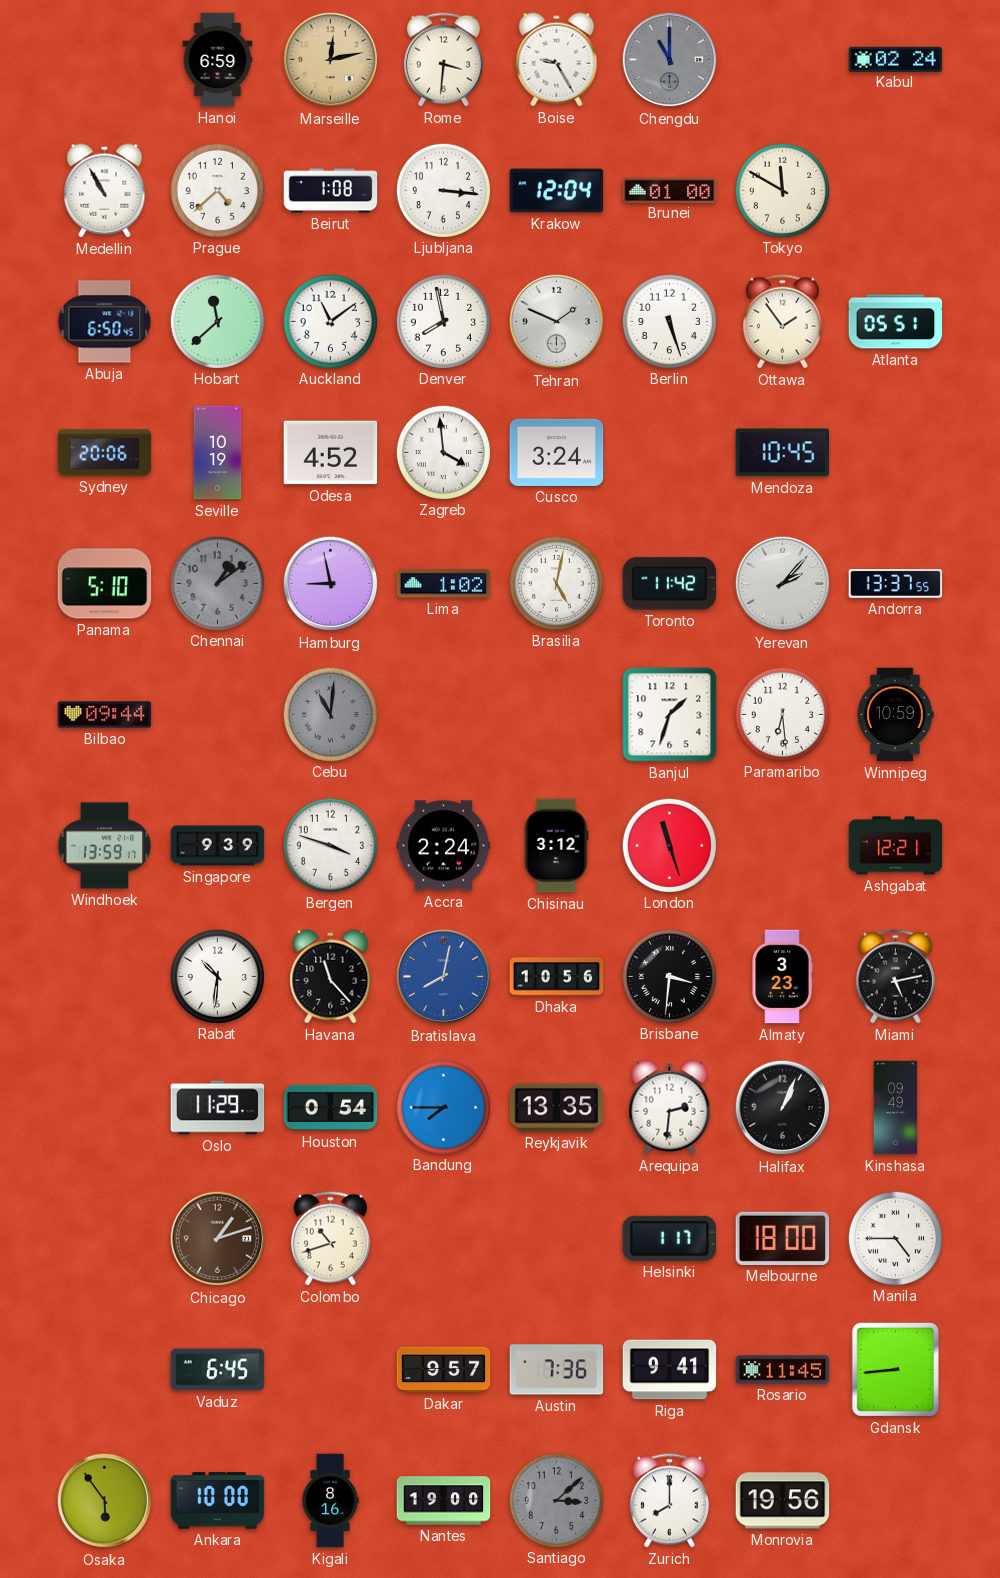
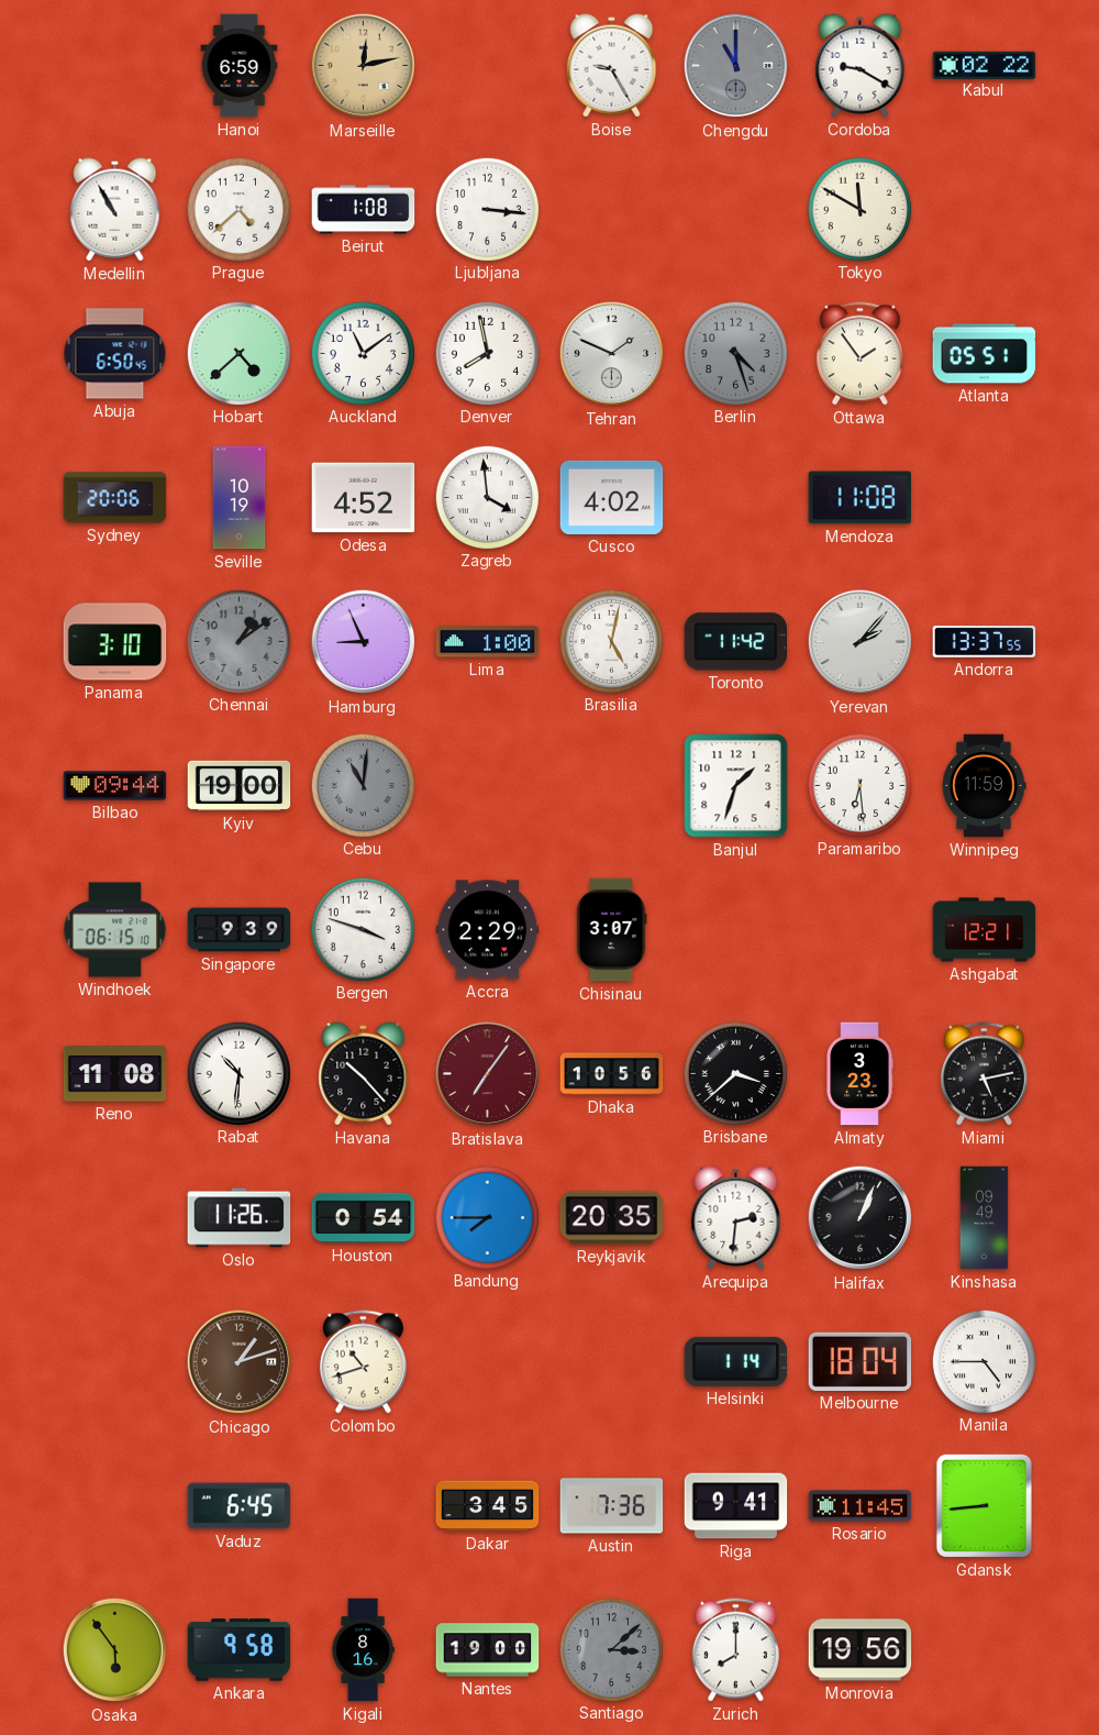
Rome: 3:31 -> none (443, 60)
Cordoba: none -> 9:20 (861, 66)
Kabul: 02:24 -> 02:22 (985, 65)
Krakow: 12:04 -> none (557, 191)
Brunei: 01:00 -> none (670, 190)
Hobart: 11:38 -> 4:38 (238, 353)
Berlin: 5:27 -> 4:27 (735, 353)
Berlin dial: white -> grey (735, 353)
Cusco: 3:24 -> 4:02 (612, 497)
Mendoza: 10:45 -> 11:08 (861, 498)
Panama: 5:10 -> 3:10 (115, 642)
Hamburg: 8:58 -> 8:56 (364, 642)
Lima: 1:02 -> 1:00 (488, 642)
Kyiv: none -> 19:00 (240, 786)
Winnipeg: 10:59 -> 11:59 (984, 786)
Windhoek: 13:59 -> 06:15 (115, 930)
Accra: 2:24 -> 2:29 (488, 930)
Chisinau: 3:12 -> 3:07 (611, 930)
London: 11:27 -> none (669, 845)
Reno: none -> 11:08 (115, 1074)
Havana: 11:23 -> 10:23 (364, 1074)
Bratislava: 8:02 -> 7:06 (488, 1074)
Bratislava dial: blue -> burgundy (488, 1074)
Brisbane: 3:31 -> 3:38 (735, 1073)
Oslo: 11:29 -> 11:26 (240, 1218)
Reykjavik: 13:35 -> 20:35 (612, 1218)
Helsinki: 1:17 -> 1:14 (735, 1361)
Melbourne: 18:00 -> 18:04 (861, 1361)
Dakar: 9:57 -> 3:45 (488, 1506)
Ankara: 10:00 -> 9:58 (240, 1650)
